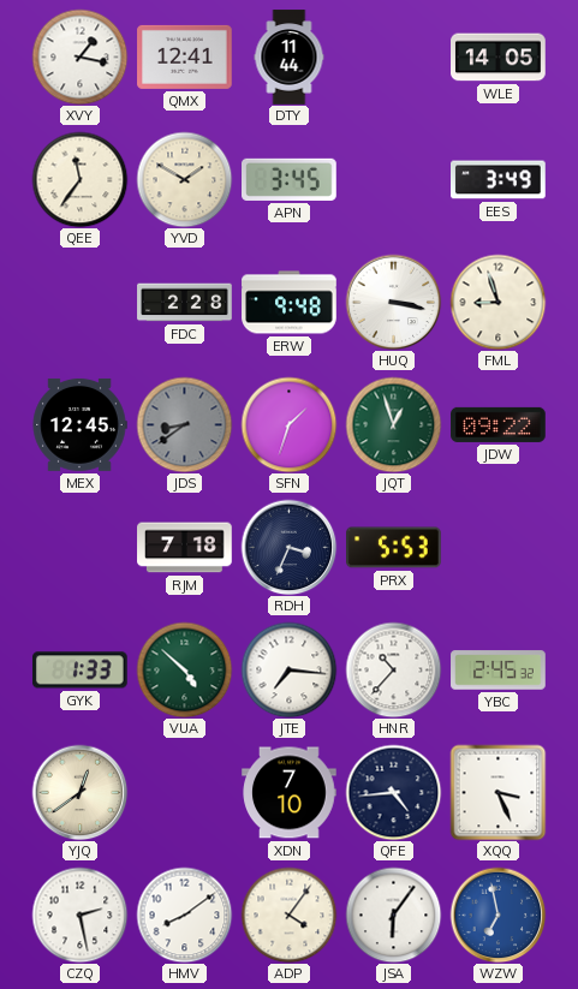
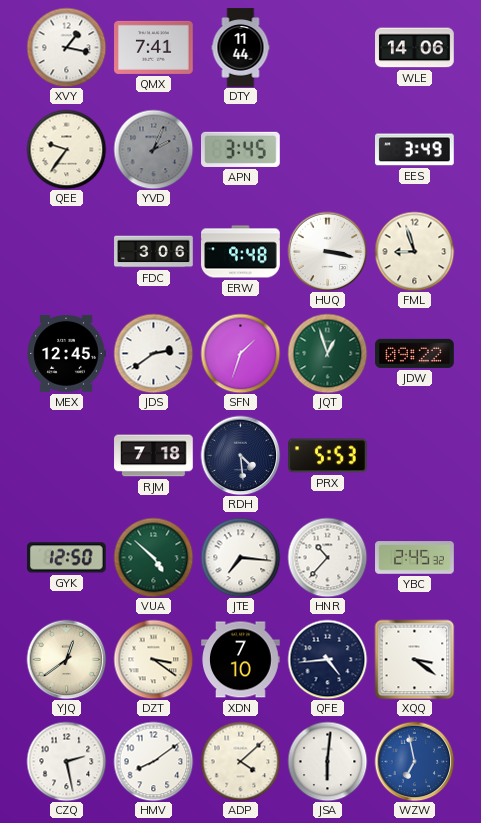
QMX: 12:41 -> 7:41 (154, 47)
WLE: 14:05 -> 14:06 (415, 48)
QEE: 11:36 -> 9:36 (66, 149)
YVD: 1:50 -> 2:04 (153, 149)
YVD dial: cream -> grey (153, 149)
FDC: 2:28 -> 3:06 (154, 252)
JDS: 8:39 -> 2:39 (153, 353)
JDS dial: grey -> white (153, 353)
RDH: 3:34 -> 4:29 (240, 455)
GYK: 1:33 -> 12:50 (67, 558)
DZT: none -> 3:21 (153, 659)
XQQ: 3:26 -> 3:21 (414, 659)
ADP: 4:06 -> 4:08 (240, 761)
JSA: 6:06 -> 6:01 (327, 761)
